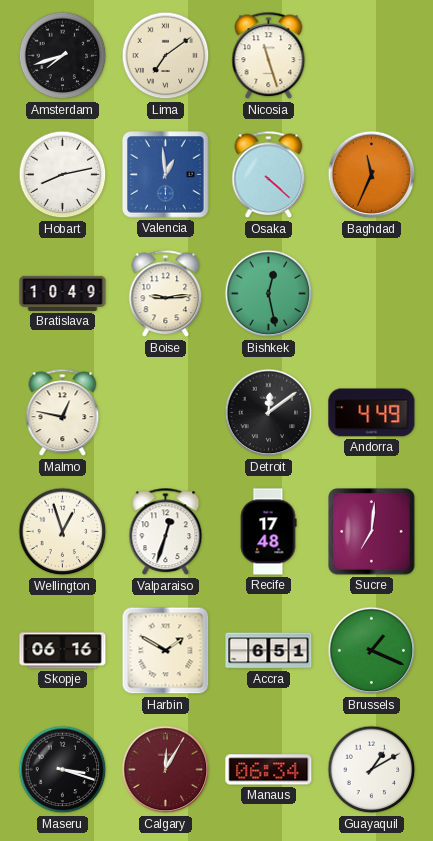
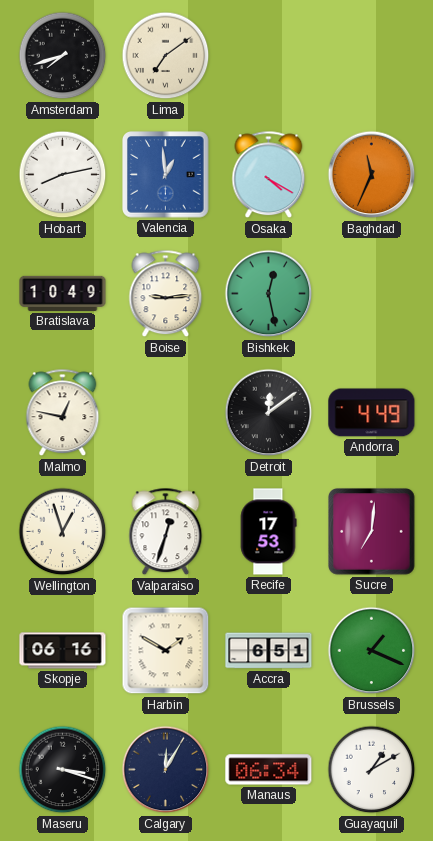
Nicosia: 11:27 -> none (269, 56)
Osaka: 4:22 -> 4:20 (269, 175)
Recife: 17:48 -> 17:53 (268, 532)
Calgary dial: burgundy -> navy (166, 770)
